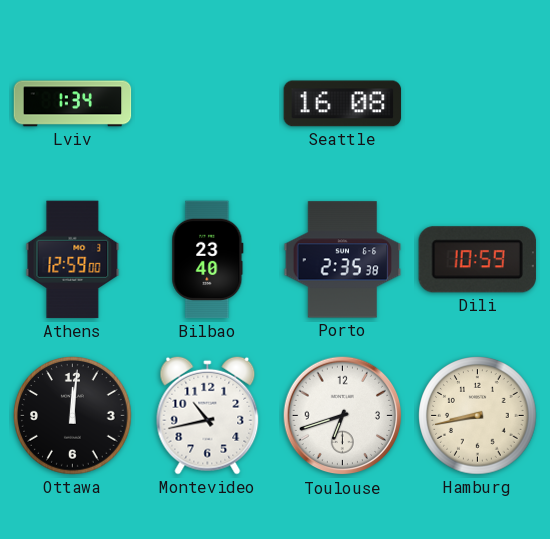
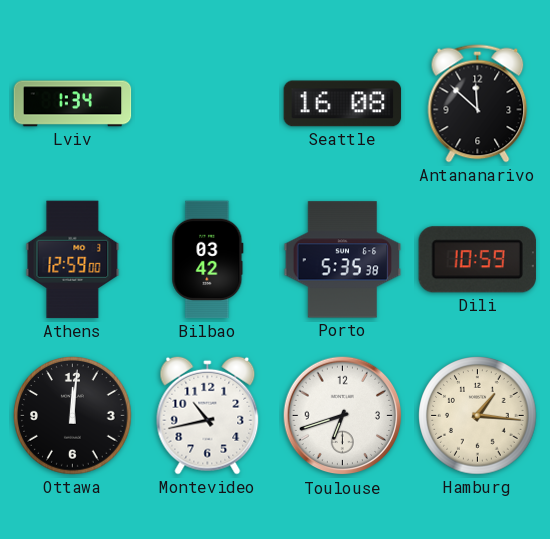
Antananarivo: none -> 11:52 (478, 104)
Bilbao: 23:40 -> 03:42 (208, 260)
Porto: 2:35 -> 5:35 (343, 260)
Hamburg: 8:43 -> 1:16 (478, 416)
